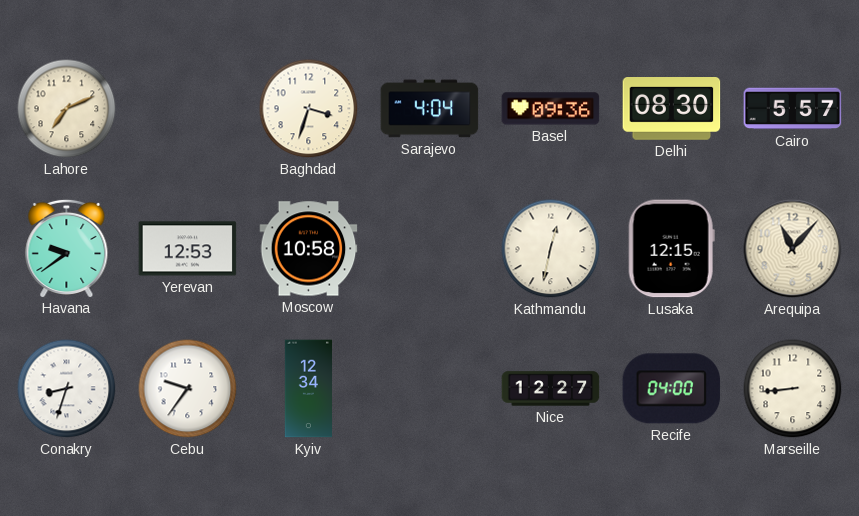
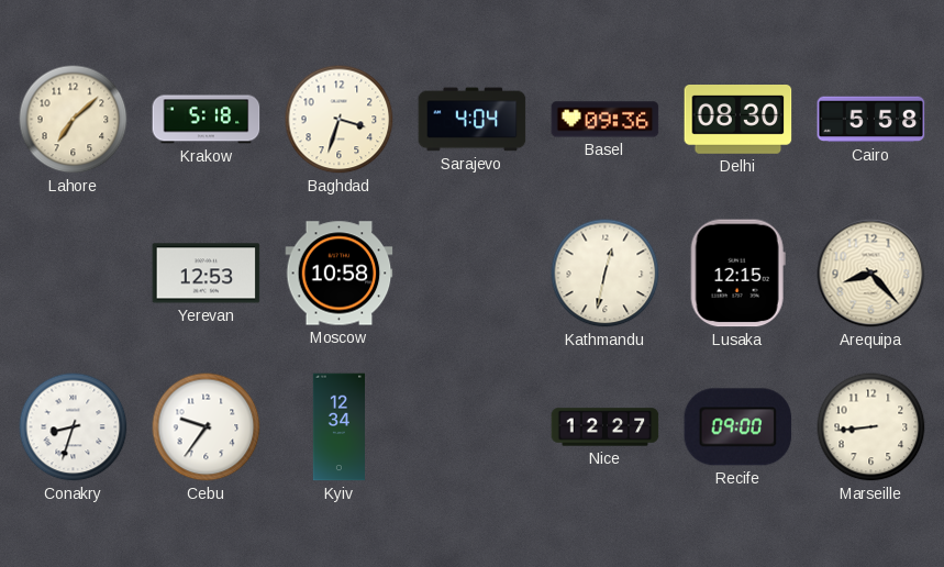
Lahore: 7:11 -> 7:08 (74, 120)
Krakow: none -> 5:18 (207, 120)
Cairo: 5:57 -> 5:58 (871, 120)
Havana: 9:39 -> none (67, 248)
Arequipa: 11:07 -> 8:23 (871, 274)
Recife: 04:00 -> 09:00 (738, 427)
